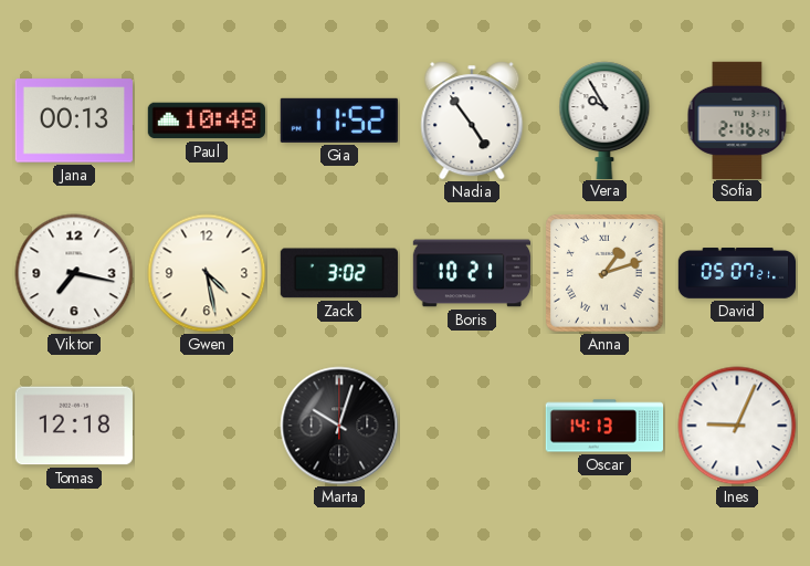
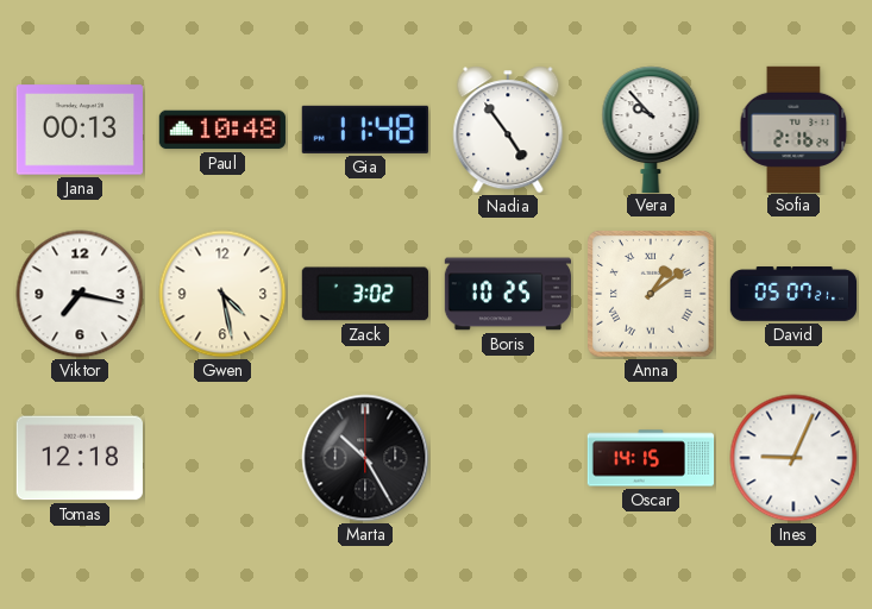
Gia: 11:52 -> 11:48 (365, 130)
Vera: 9:55 -> 9:53 (651, 128)
Boris: 10:21 -> 10:25 (507, 294)
Anna: 1:12 -> 1:09 (651, 295)
Marta: 10:03 -> 10:25 (365, 458)
Oscar: 14:13 -> 14:15 (651, 458)
